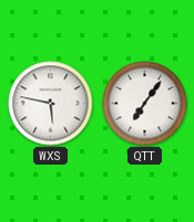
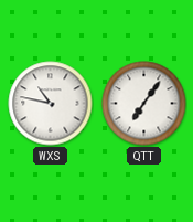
WXS: 5:47 -> 10:47 (51, 104)
